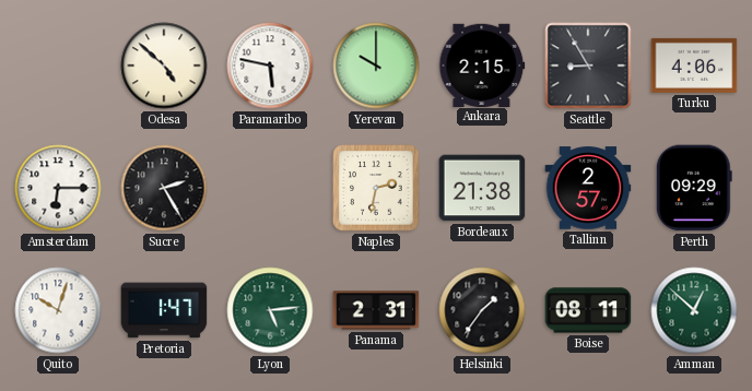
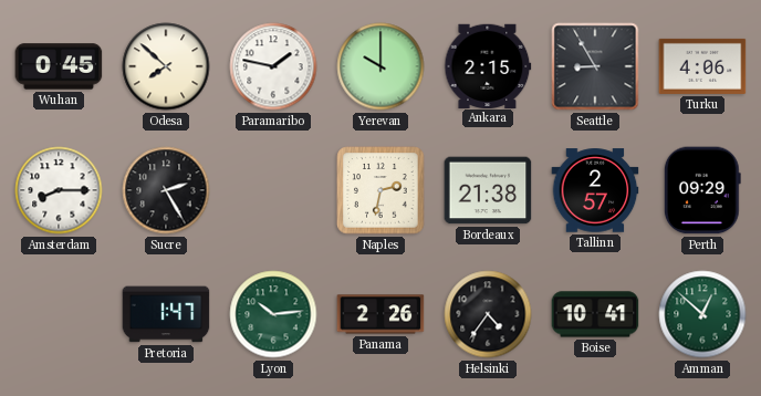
Wuhan: none -> 0:45 (59, 66)
Odesa: 4:52 -> 7:52 (166, 66)
Paramaribo: 5:47 -> 1:47 (273, 66)
Amsterdam: 6:15 -> 8:15 (59, 190)
Quito: 10:03 -> none (58, 310)
Lyon: 5:14 -> 10:14 (273, 314)
Panama: 2:31 -> 2:26 (380, 314)
Helsinki: 1:36 -> 4:36 (488, 314)
Boise: 08:11 -> 10:41 (595, 314)
